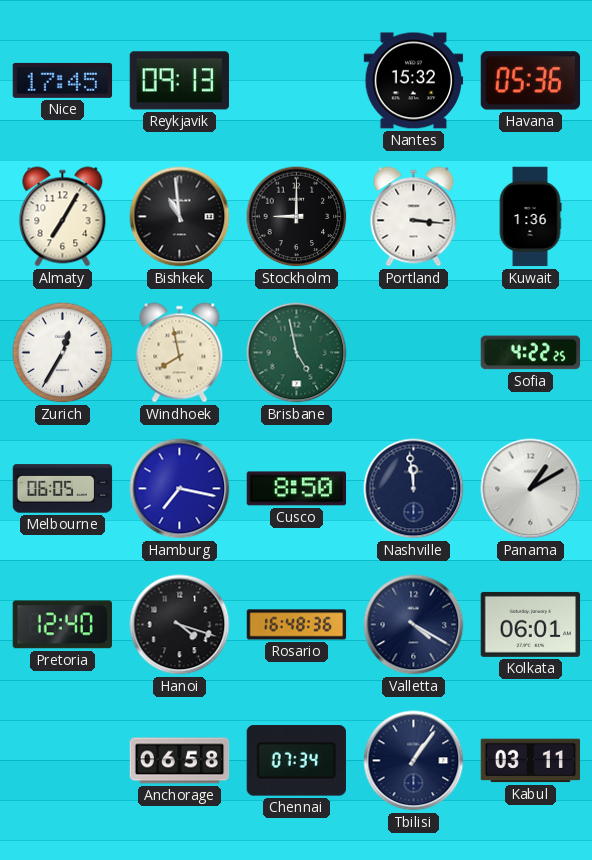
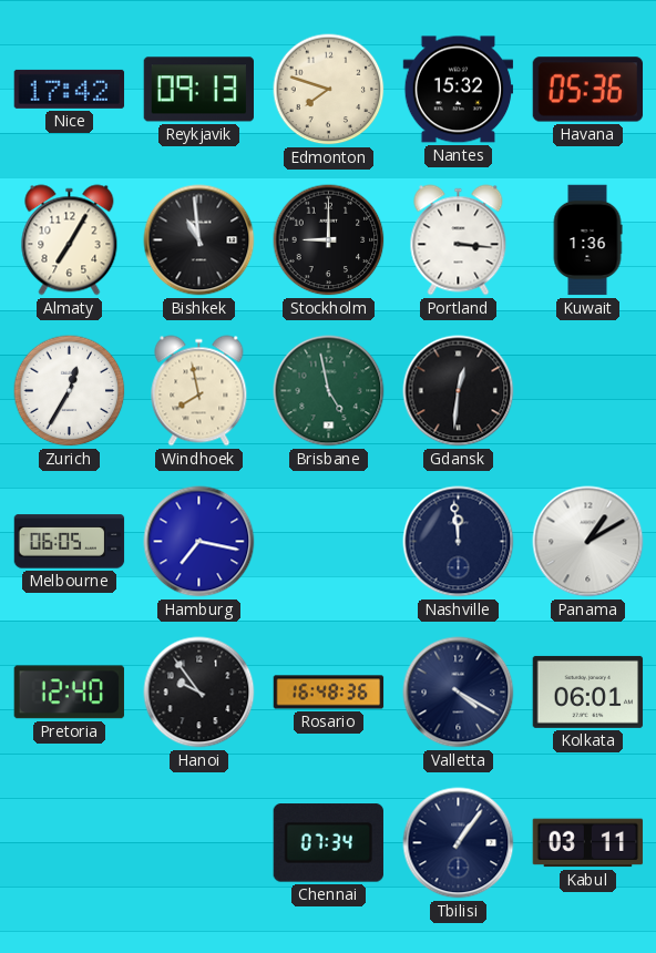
Nice: 17:45 -> 17:42 (70, 89)
Edmonton: none -> 7:48 (329, 90)
Gdansk: none -> 12:31 (459, 391)
Sofia: 4:22 -> none (531, 353)
Cusco: 8:50 -> none (297, 489)
Hanoi: 4:18 -> 9:54 (199, 693)
Anchorage: 06:58 -> none (180, 761)
